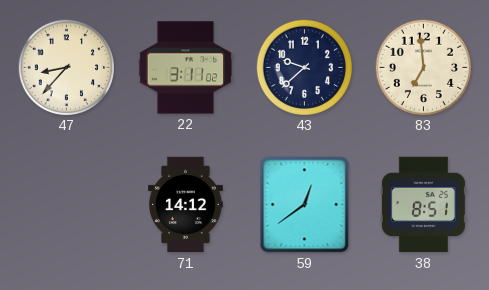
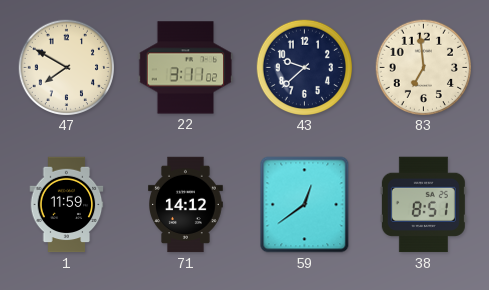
47: 8:37 -> 7:50 (66, 67)
1: none -> 11:59 (67, 205)
